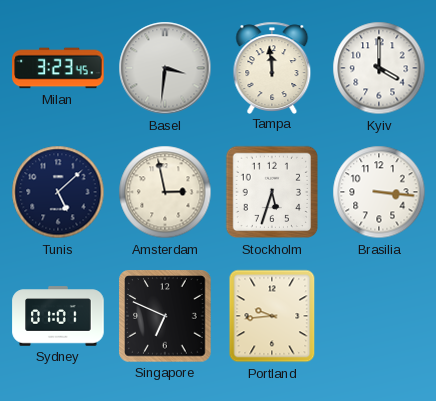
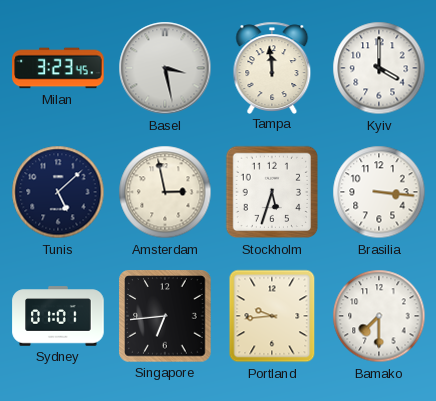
Basel: 3:31 -> 3:28 (165, 68)
Singapore: 6:49 -> 6:44 (165, 316)
Bamako: none -> 7:30 (379, 316)
